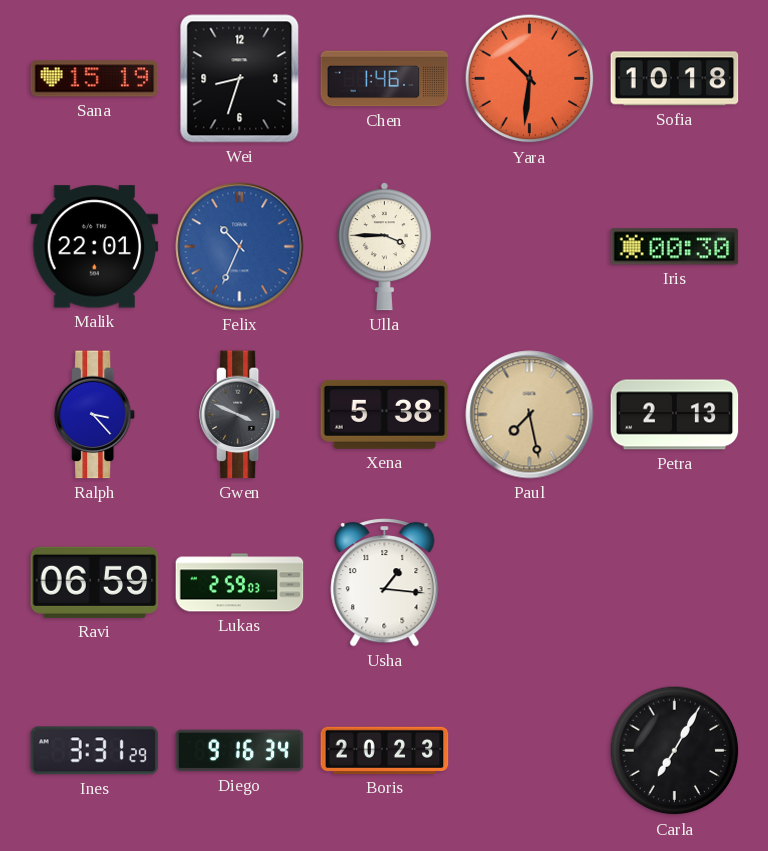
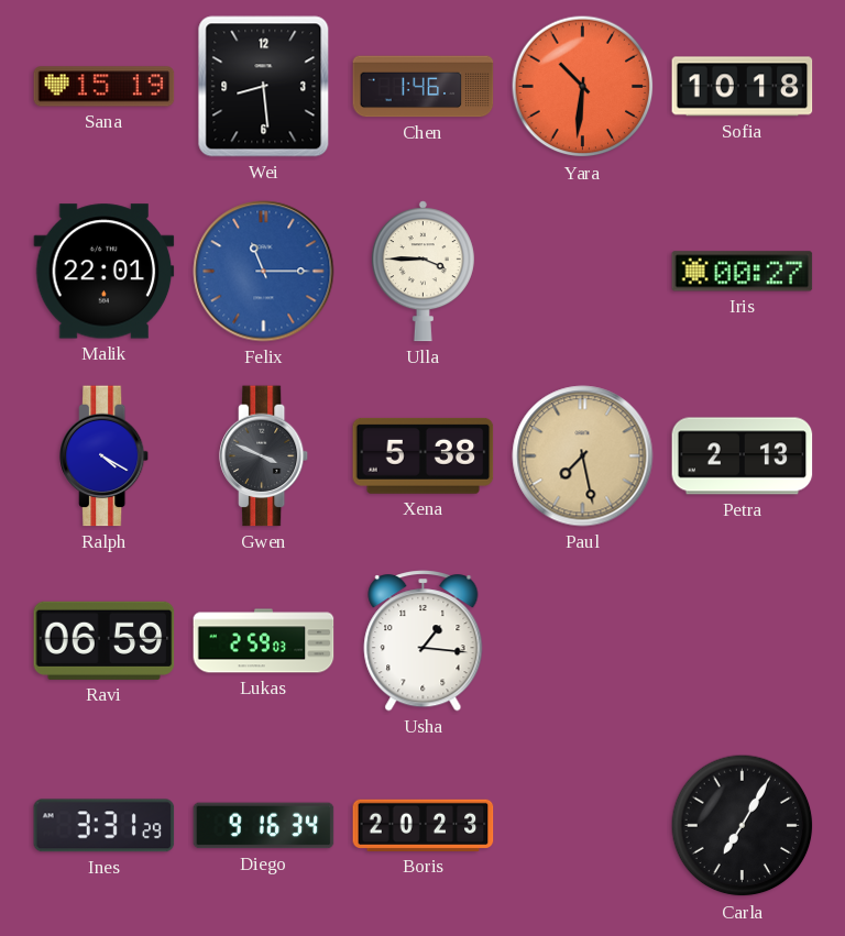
Wei: 8:33 -> 8:29 (264, 87)
Felix: 10:34 -> 11:15 (264, 272)
Iris: 00:30 -> 00:27 (743, 272)
Ralph: 3:23 -> 4:20 (105, 456)
